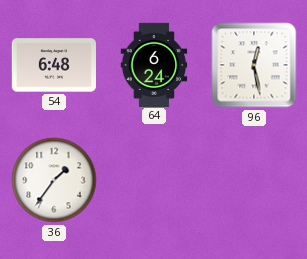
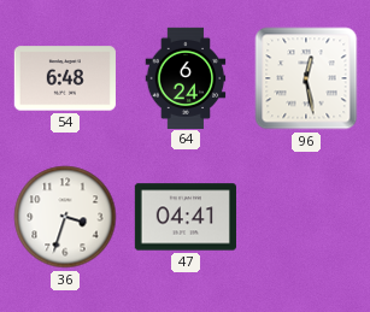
36: 1:36 -> 3:33 (65, 217)
47: none -> 04:41 (186, 217)
